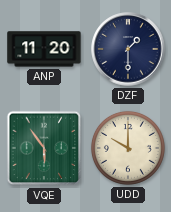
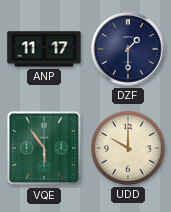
ANP: 11:20 -> 11:17 (44, 49)
